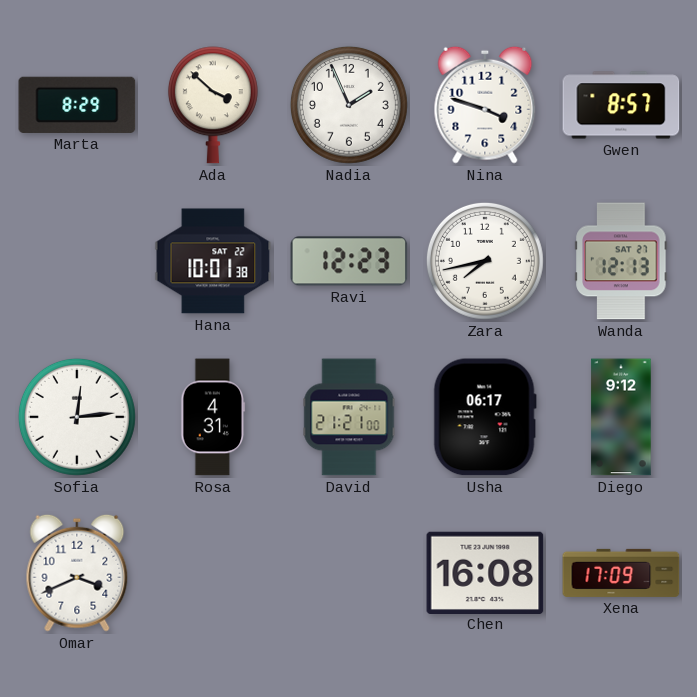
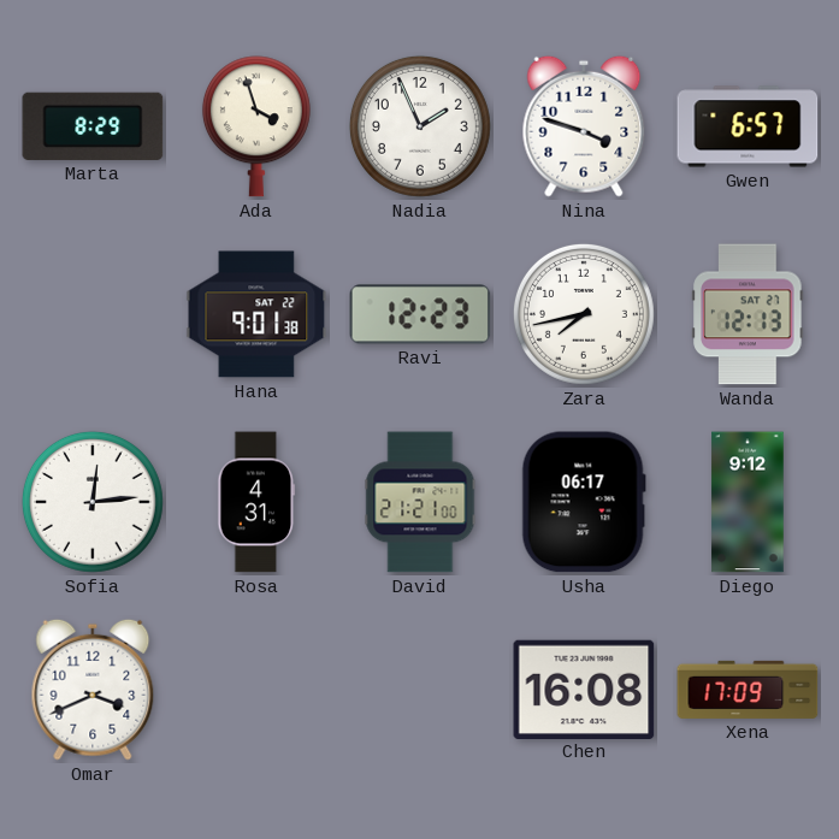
Ada: 3:52 -> 3:57 (256, 126)
Gwen: 8:57 -> 6:57 (748, 126)
Hana: 10:01 -> 9:01 (256, 314)
